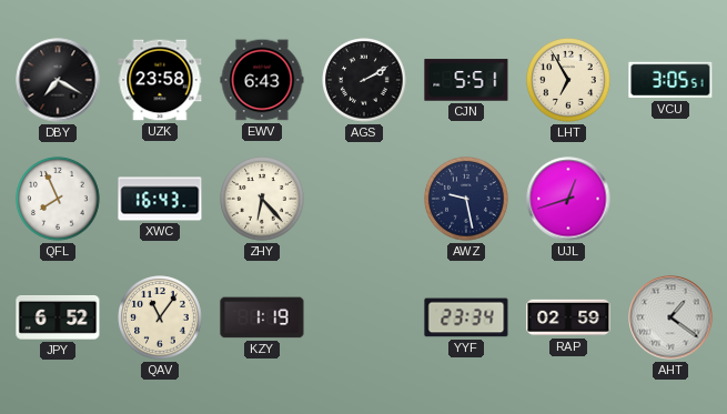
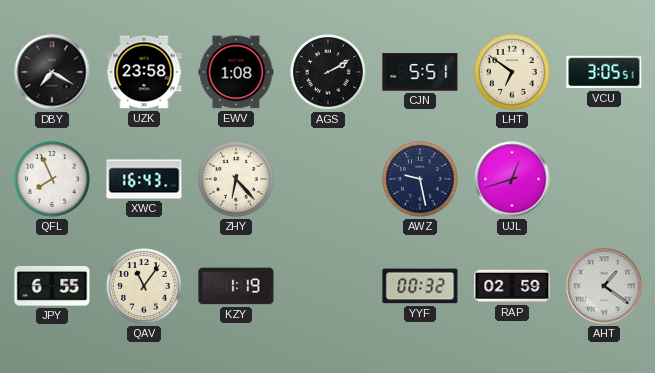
EWV: 6:43 -> 1:08 (236, 72)
LHT: 6:55 -> 6:51 (512, 72)
JPY: 6:52 -> 6:55 (52, 287)
YYF: 23:34 -> 00:32 (420, 286)
